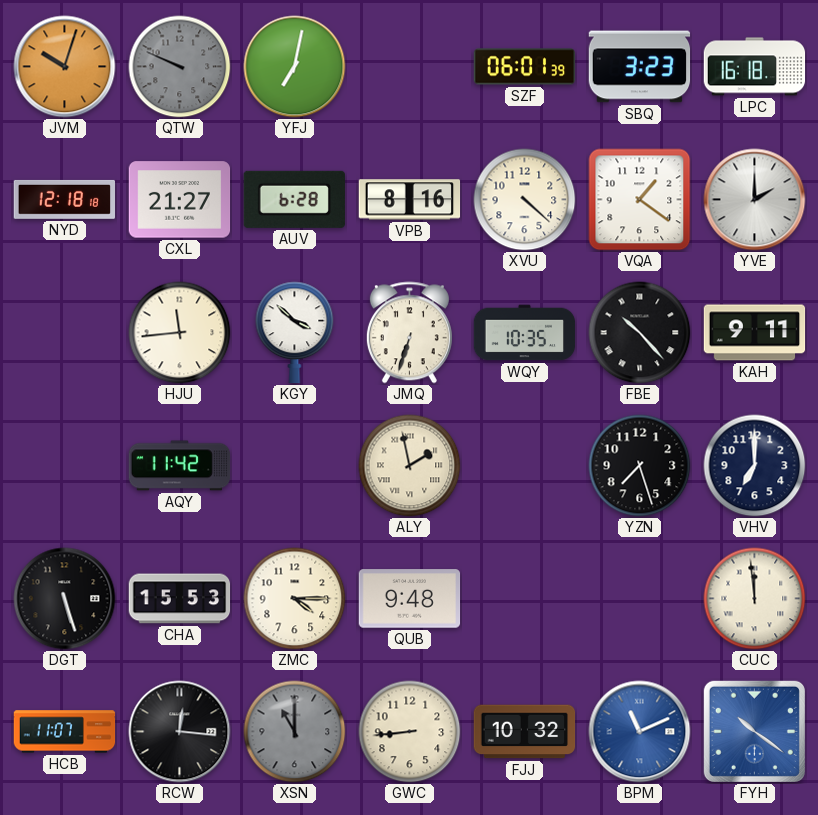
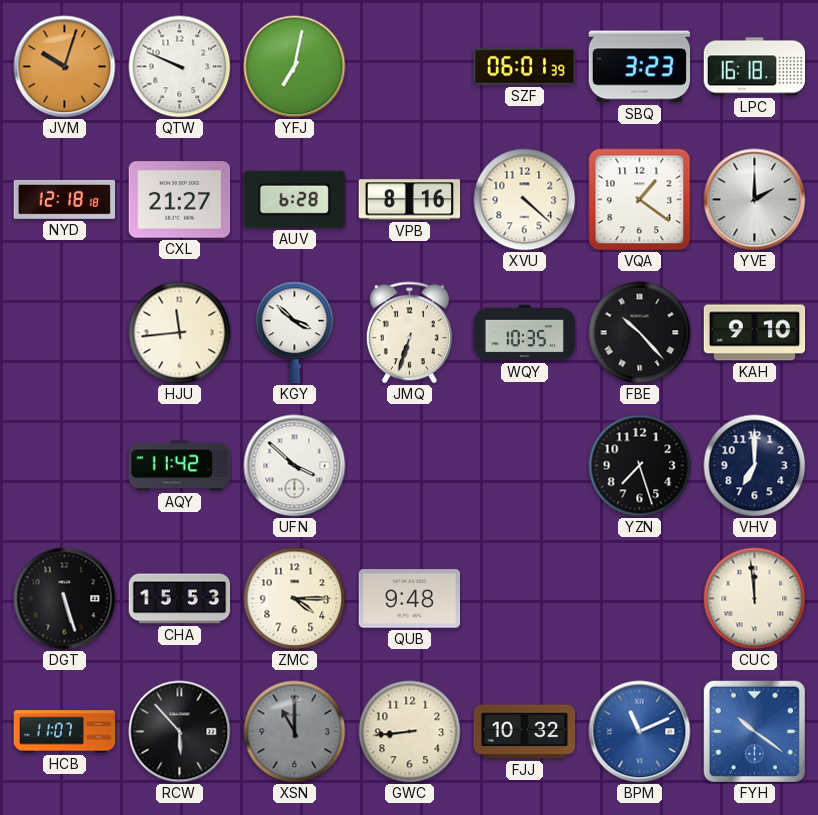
QTW dial: grey -> white (180, 67)
KAH: 9:11 -> 9:10 (755, 333)
UFN: none -> 3:52 (295, 466)
ALY: 1:58 -> none (410, 466)
RCW: 12:16 -> 5:53 (180, 732)
